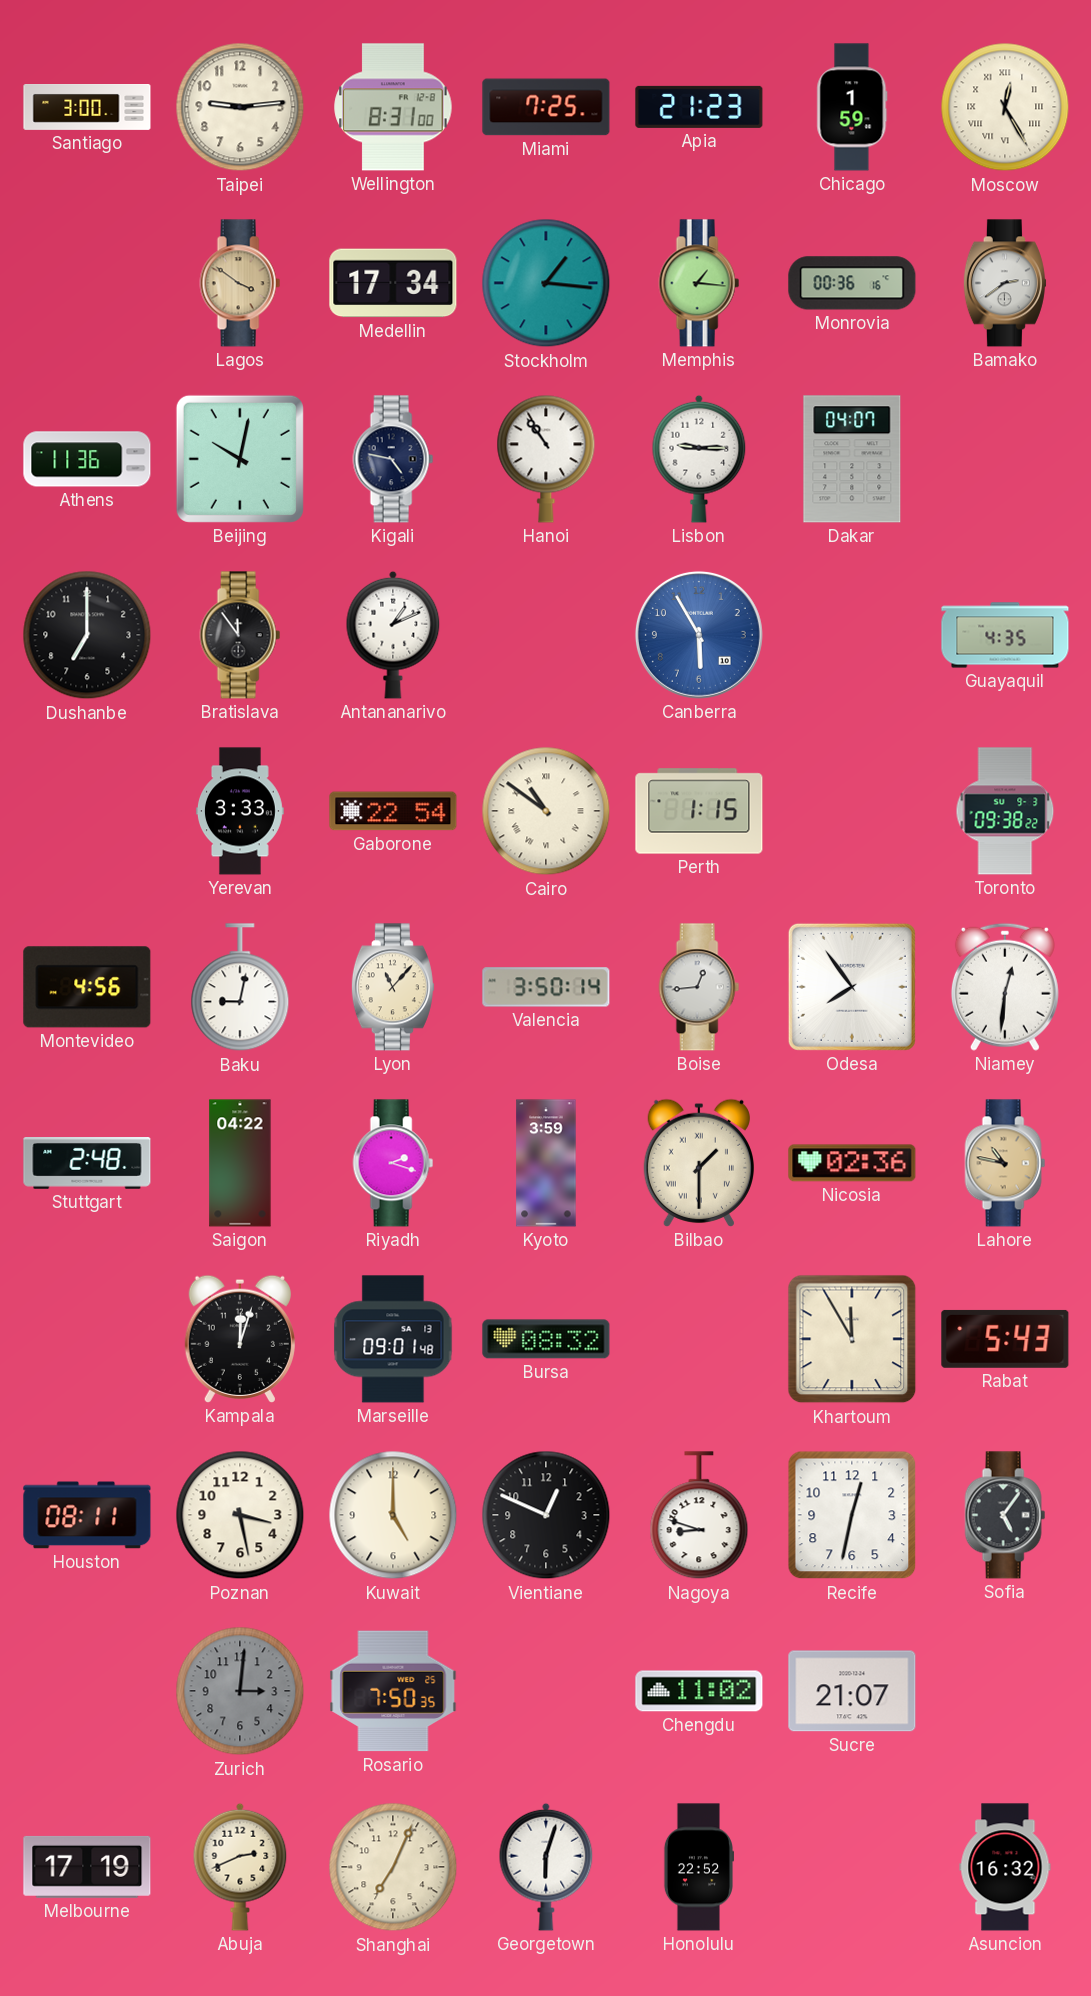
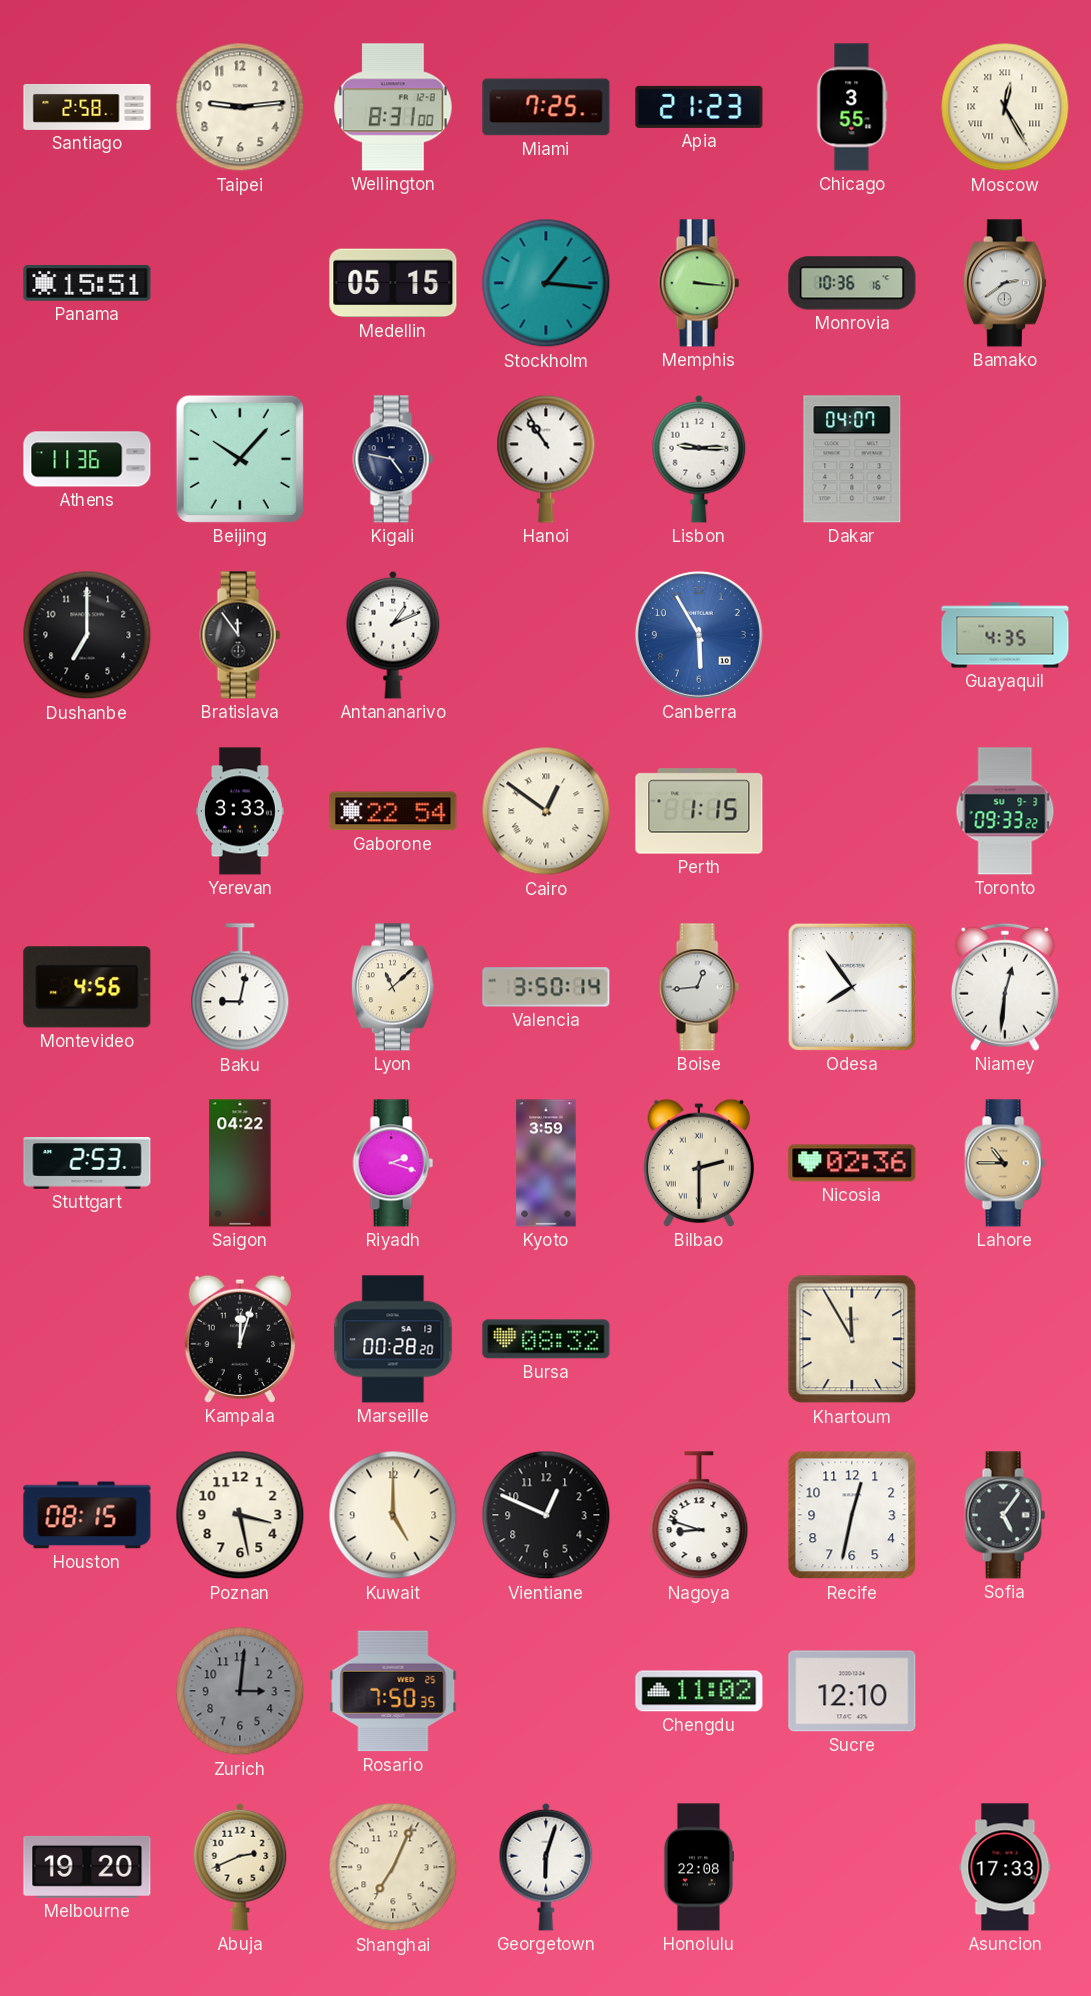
Santiago: 3:00 -> 2:58 (87, 108)
Chicago: 1:59 -> 3:55 (852, 107)
Panama: none -> 15:51 (87, 283)
Lagos: 3:51 -> none (240, 283)
Medellin: 17:34 -> 05:15 (393, 283)
Memphis: 1:16 -> 3:16 (699, 283)
Monrovia: 00:36 -> 10:36 (852, 283)
Beijing: 10:02 -> 10:07 (240, 459)
Cairo: 10:51 -> 12:51 (546, 811)
Toronto: 09:38 -> 09:33 (1005, 811)
Lyon: 11:07 -> 11:08 (393, 987)
Stuttgart: 2:48 -> 2:53 (87, 1164)
Bilbao: 1:30 -> 2:30 (699, 1163)
Lahore: 10:47 -> 10:45 (1005, 1163)
Marseille: 09:01 -> 00:28 (393, 1339)
Rabat: 5:43 -> none (1005, 1339)
Houston: 08:11 -> 08:15 (87, 1515)
Sucre: 21:07 -> 12:10 (852, 1691)
Melbourne: 17:19 -> 19:20 (87, 1867)
Honolulu: 22:52 -> 22:08 (698, 1867)
Asuncion: 16:32 -> 17:33 (1005, 1867)
